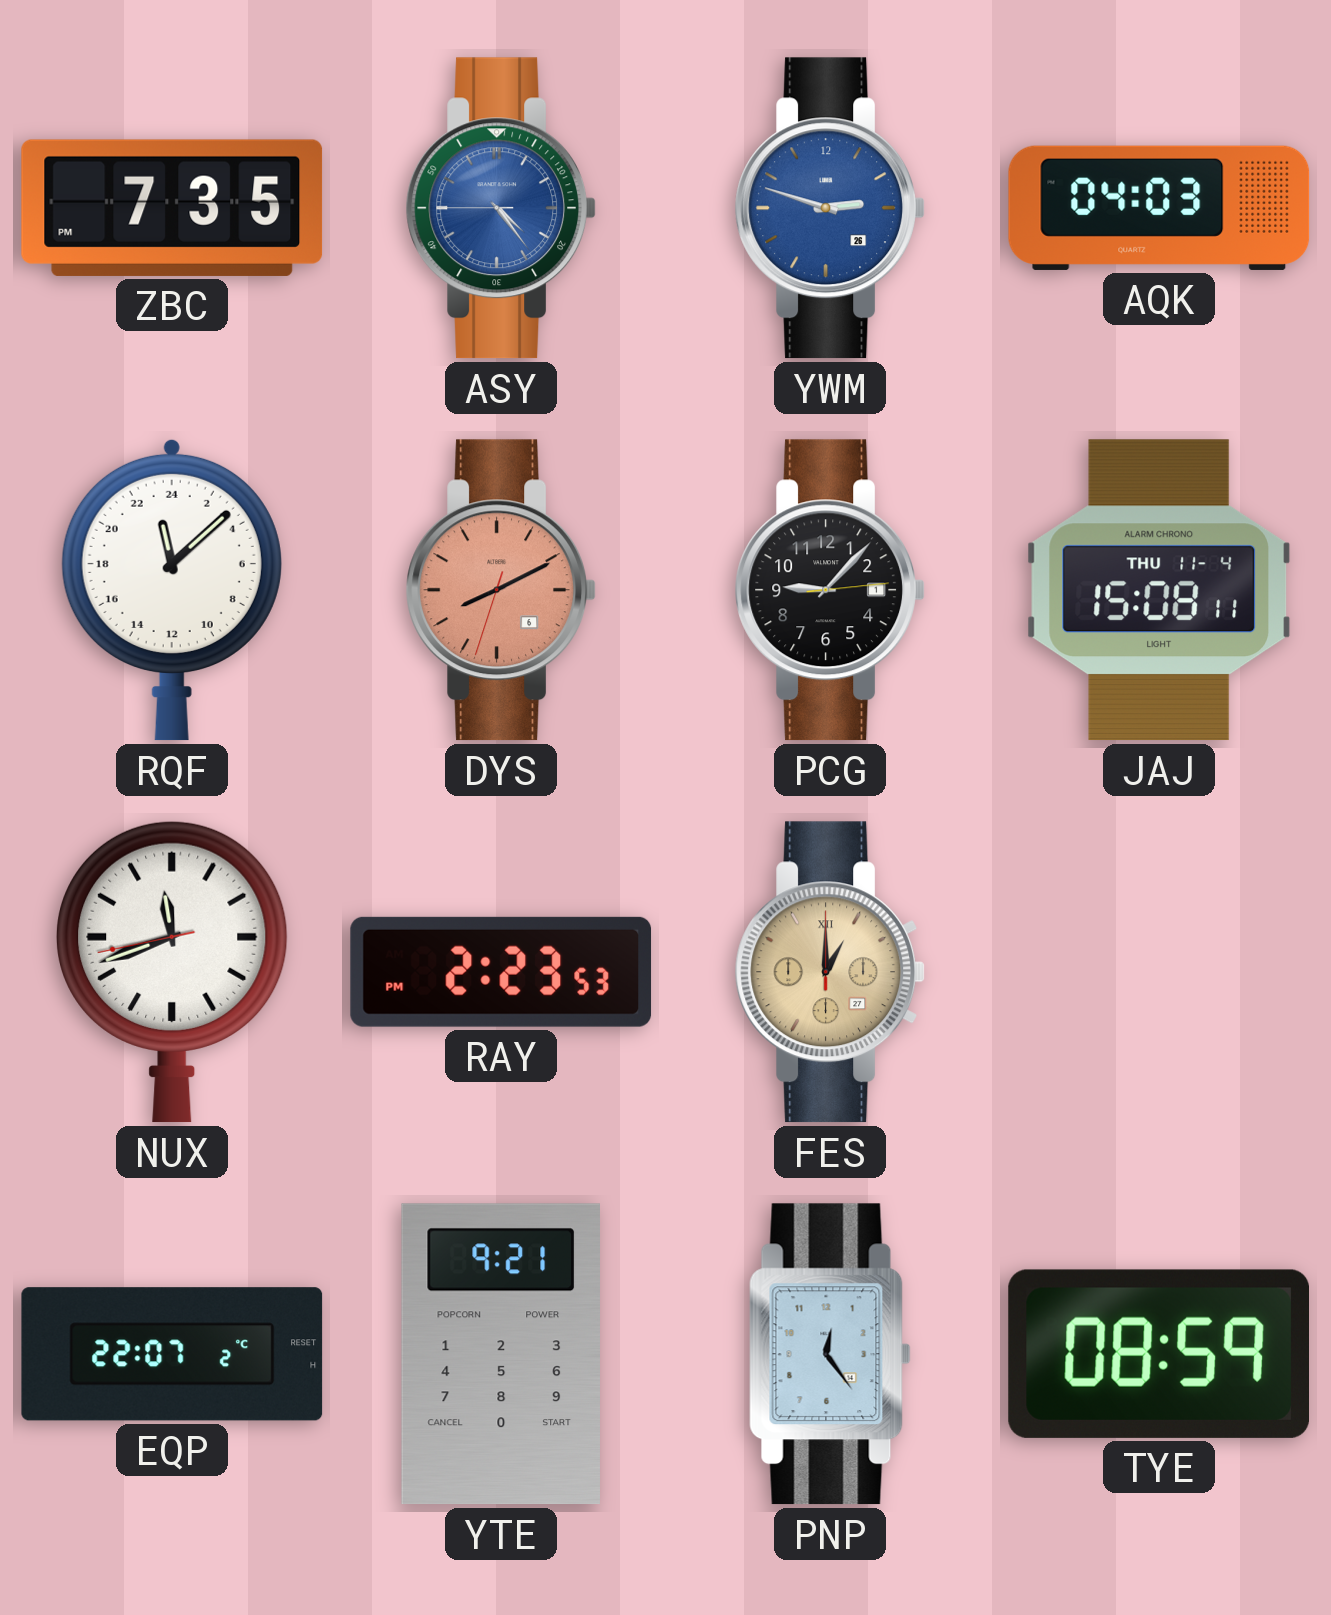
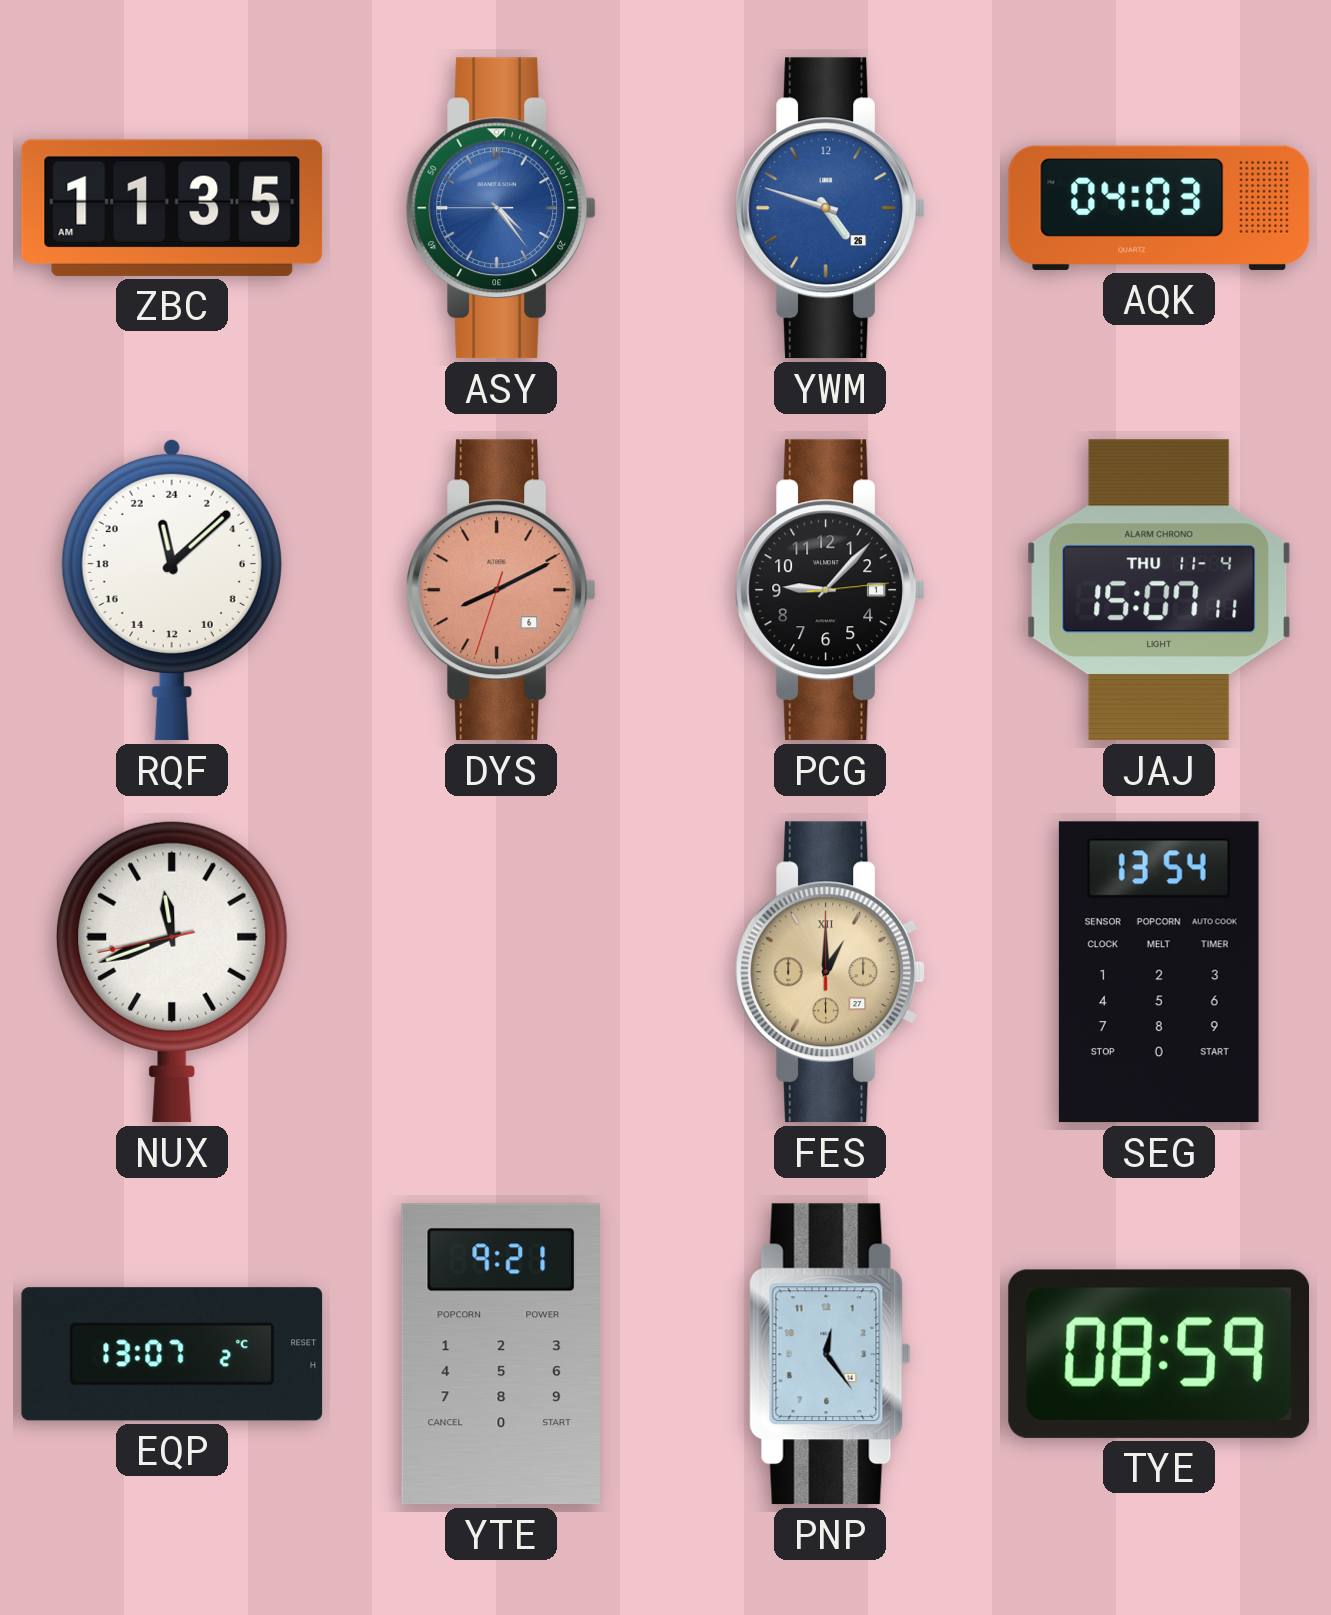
ZBC: 7:35 -> 11:35 (172, 208)
YWM: 2:48 -> 4:48 (829, 208)
JAJ: 15:08 -> 15:07 (1158, 590)
RAY: 2:23 -> none (501, 972)
SEG: none -> 13:54 (1159, 972)
EQP: 22:07 -> 13:07 (172, 1354)
